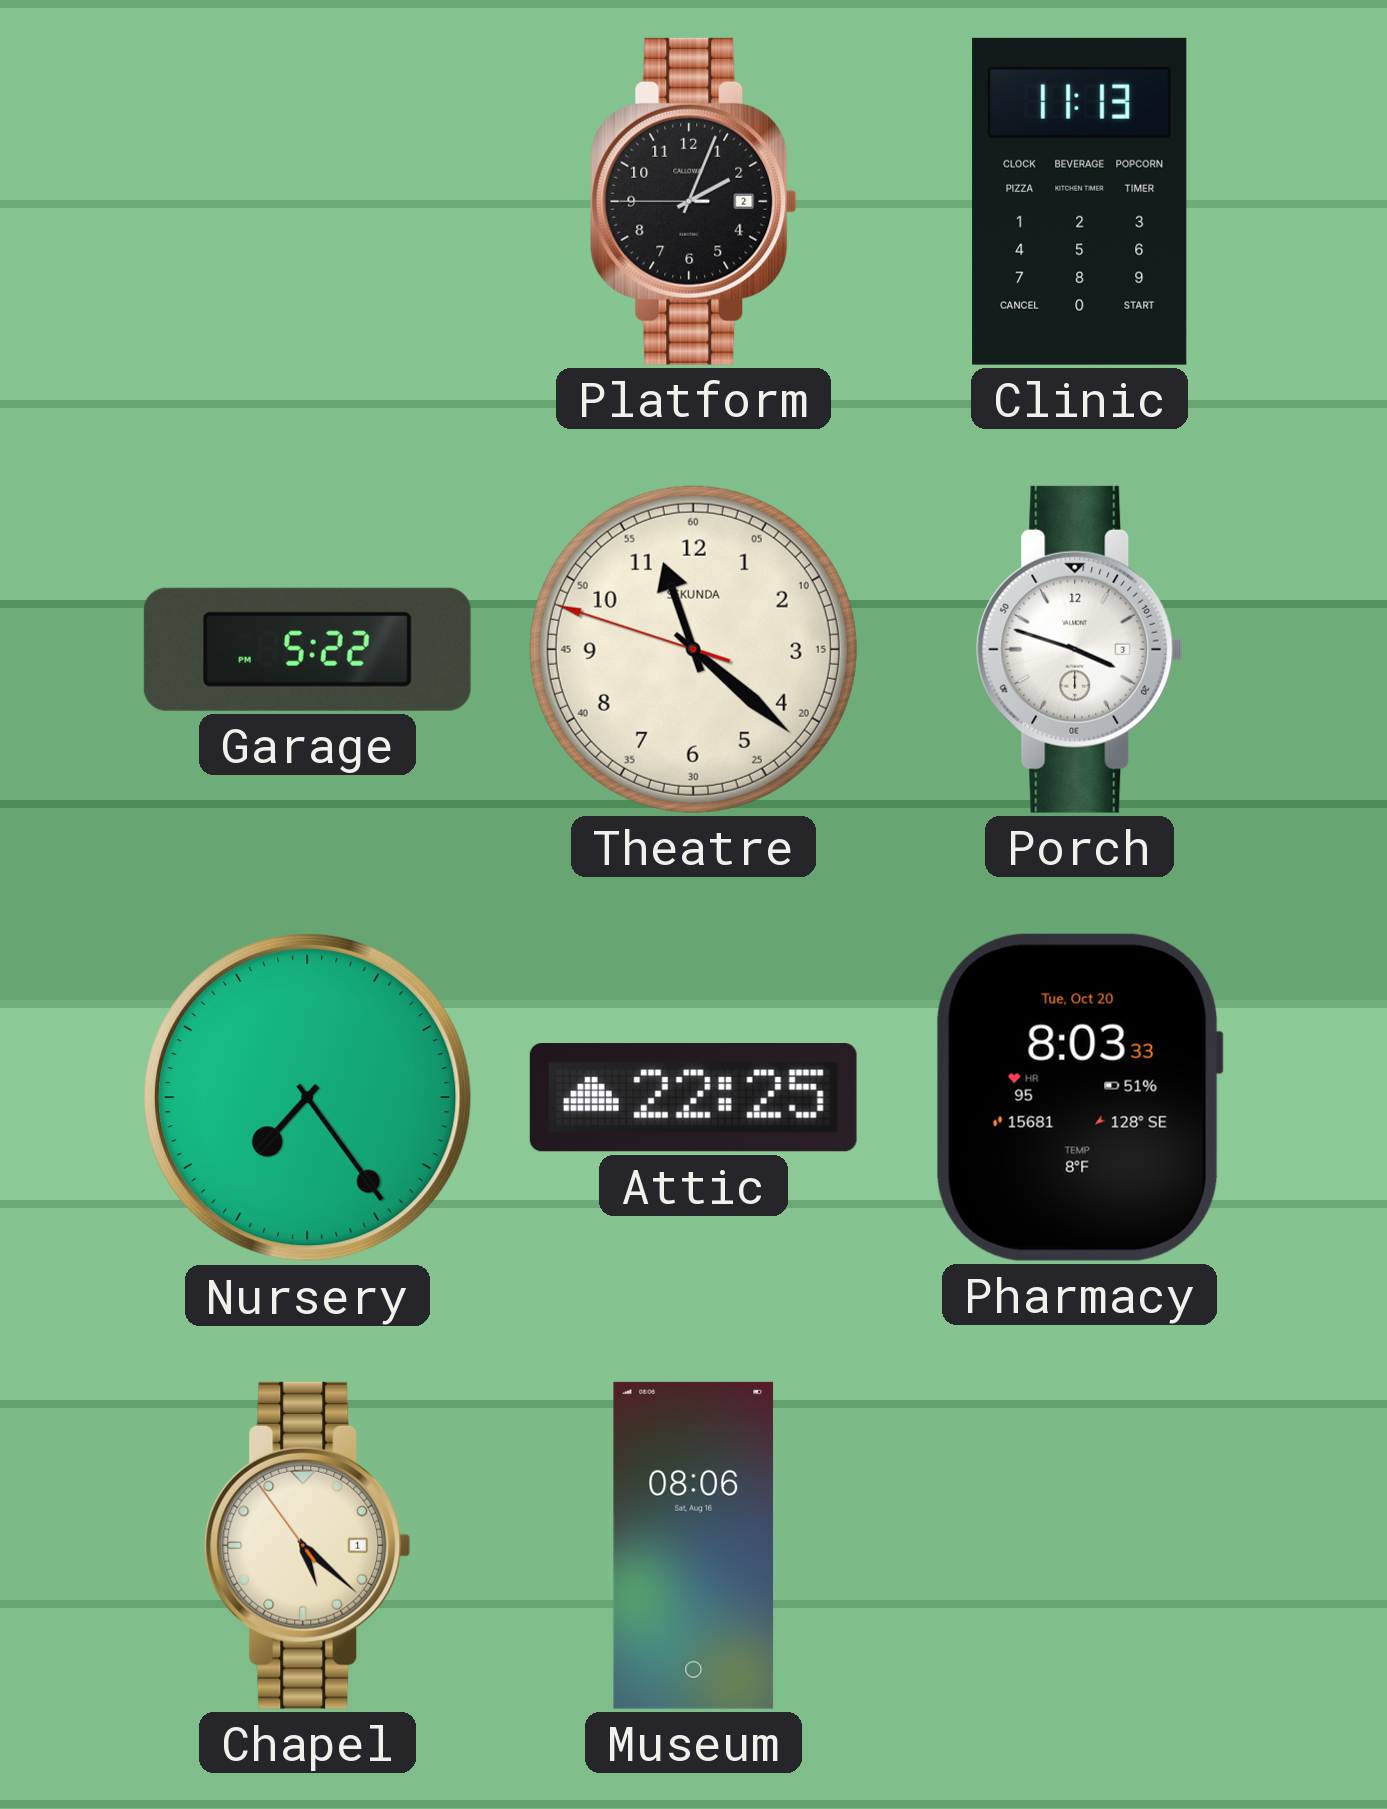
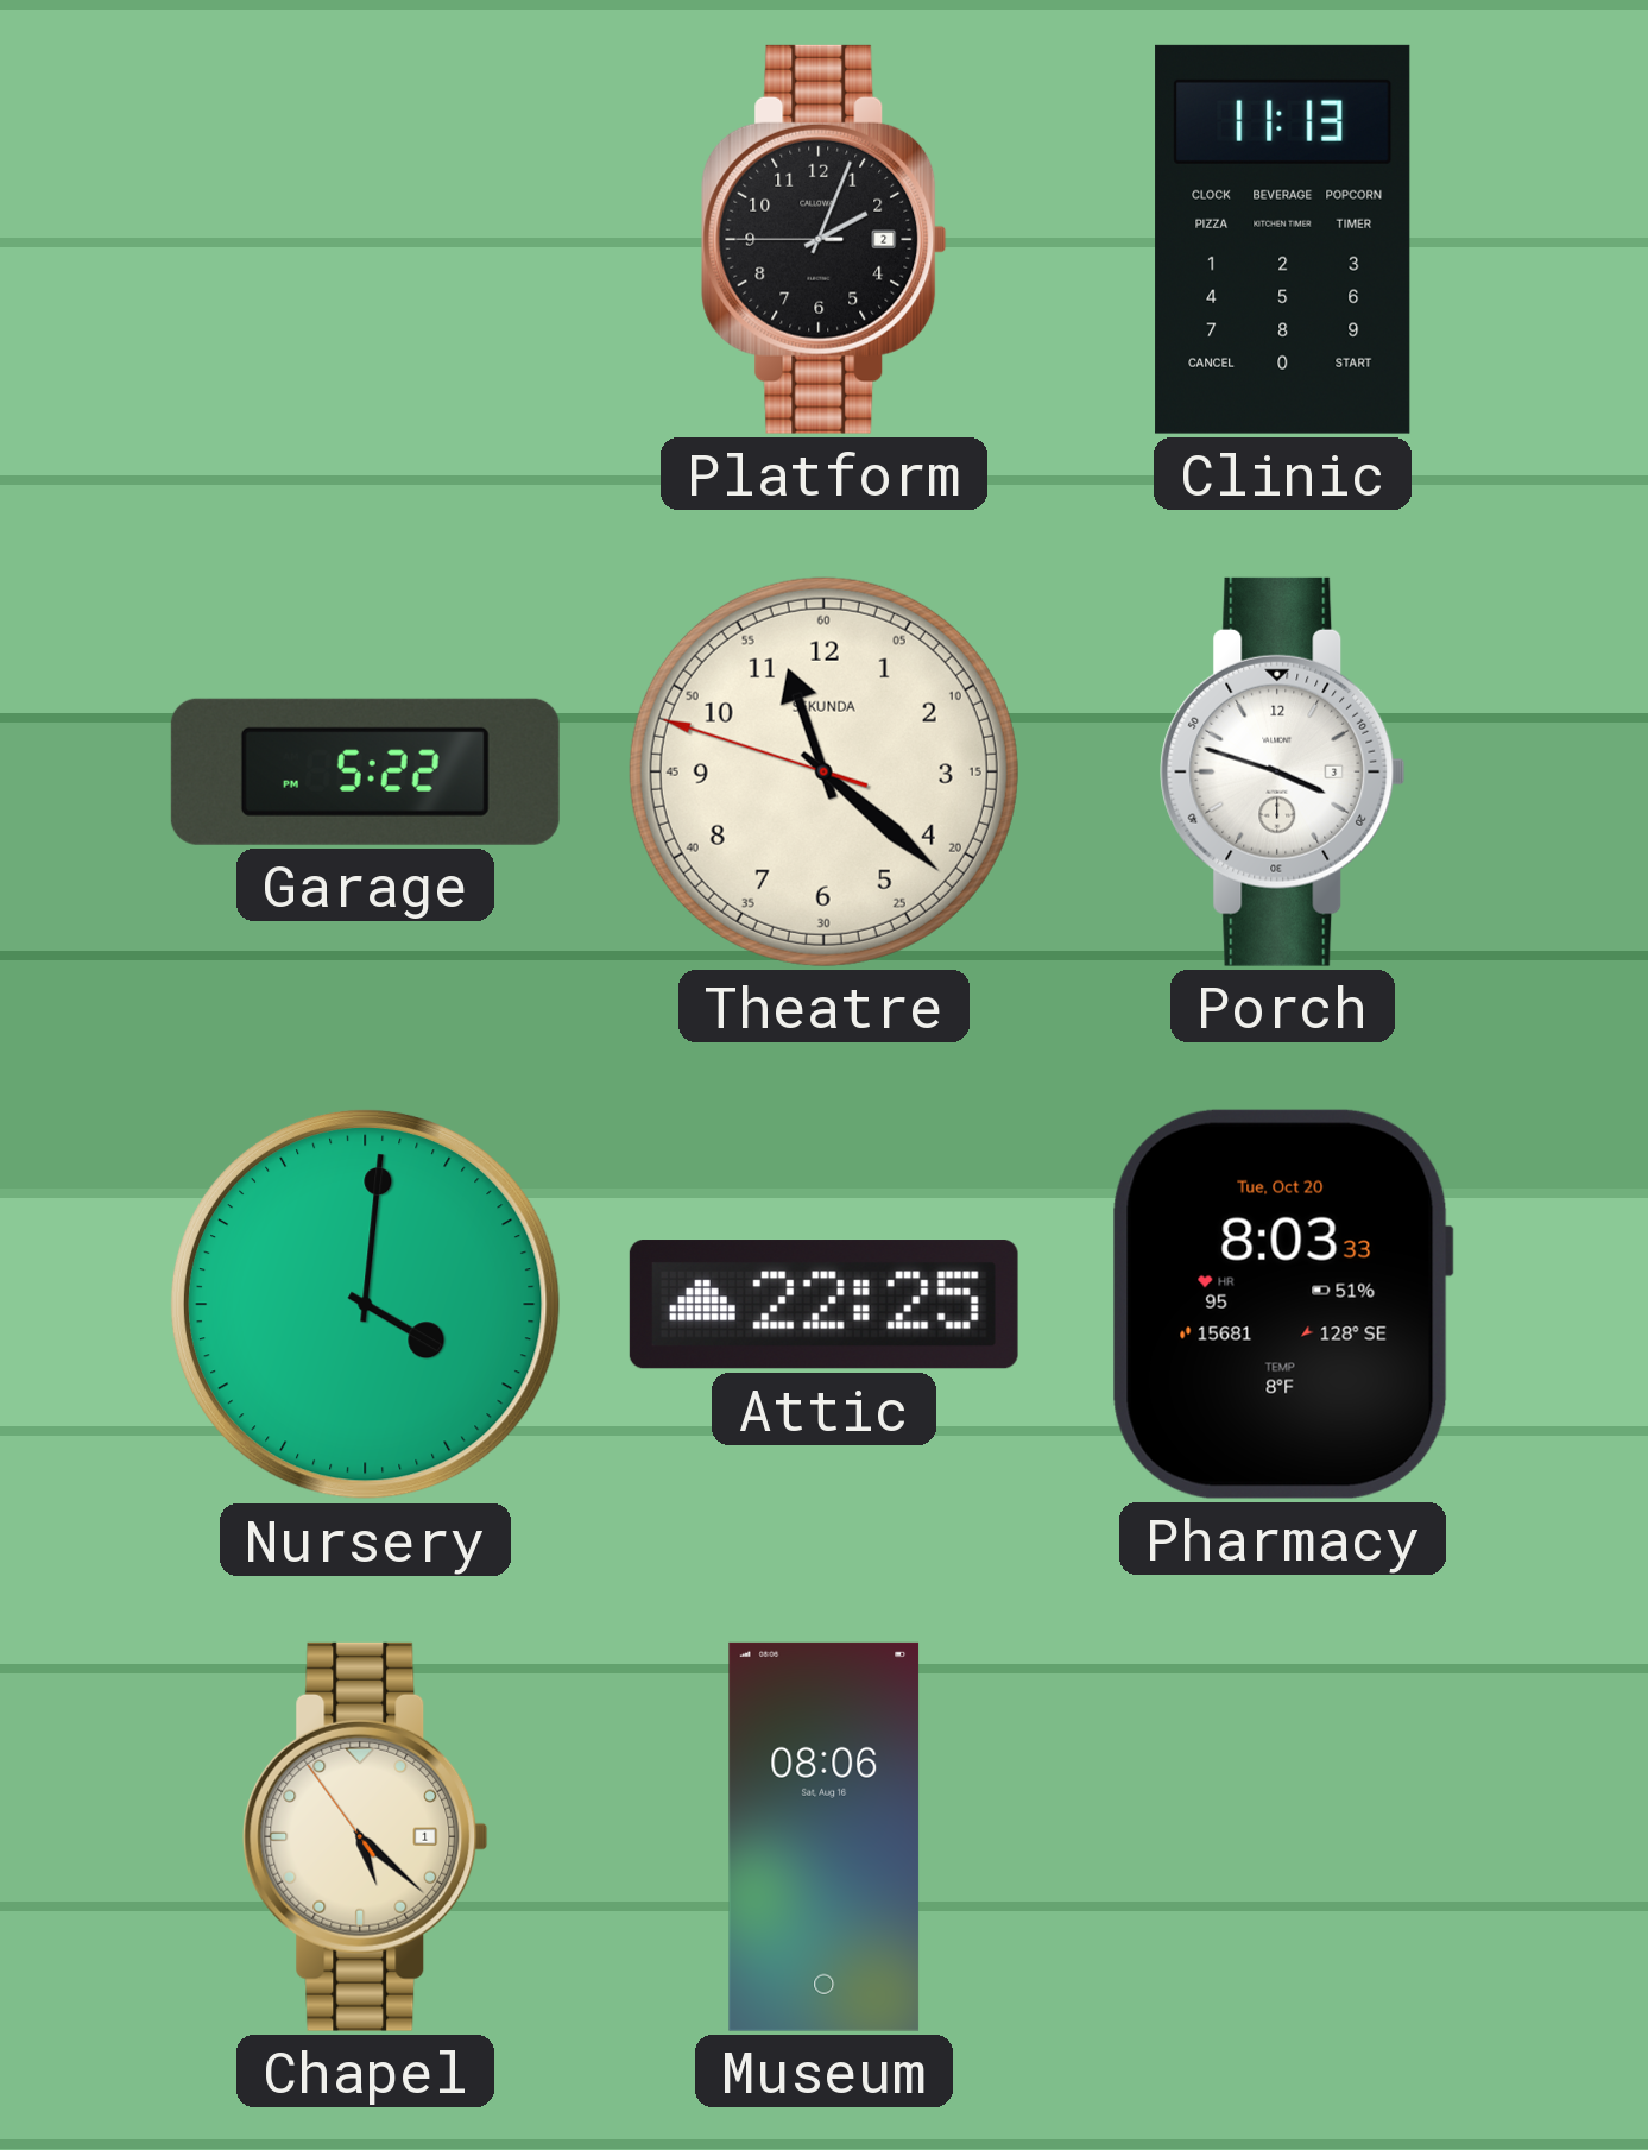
Nursery: 7:24 -> 4:01 (365, 1304)
